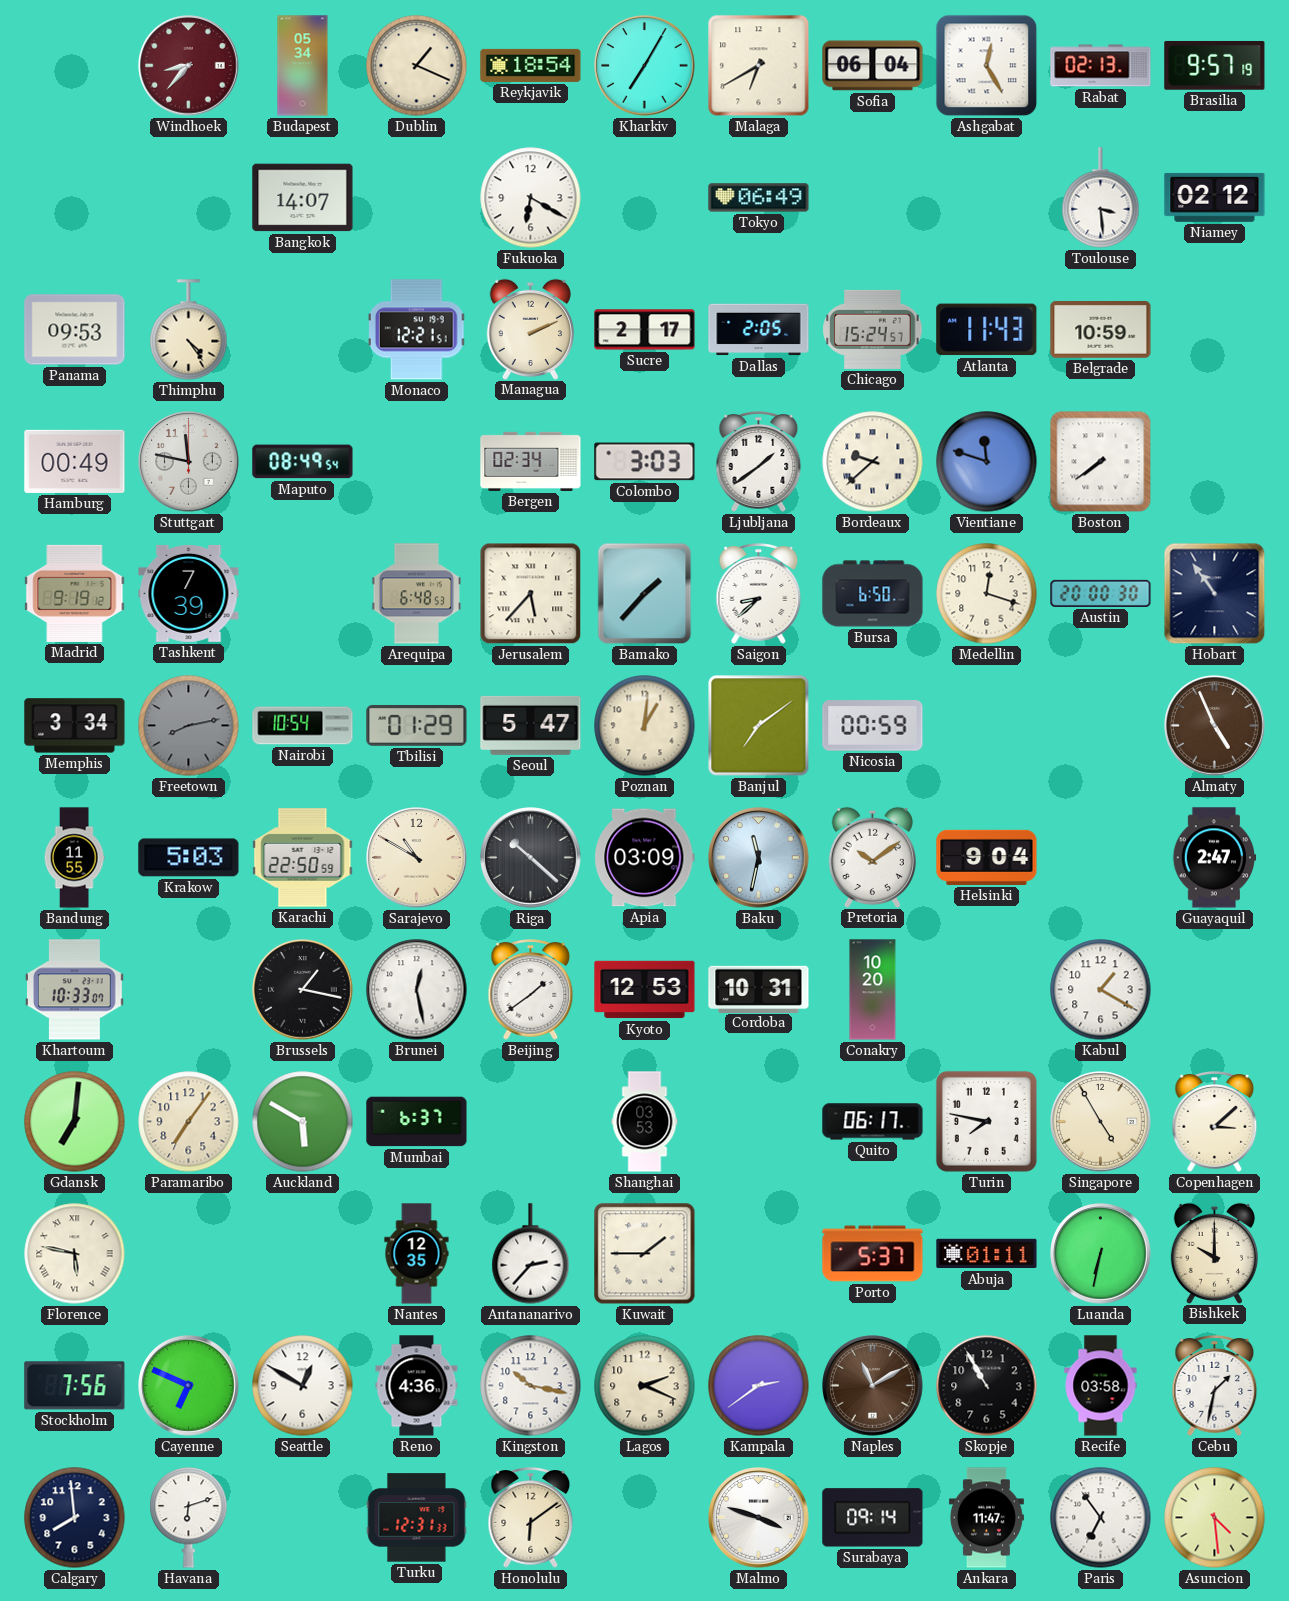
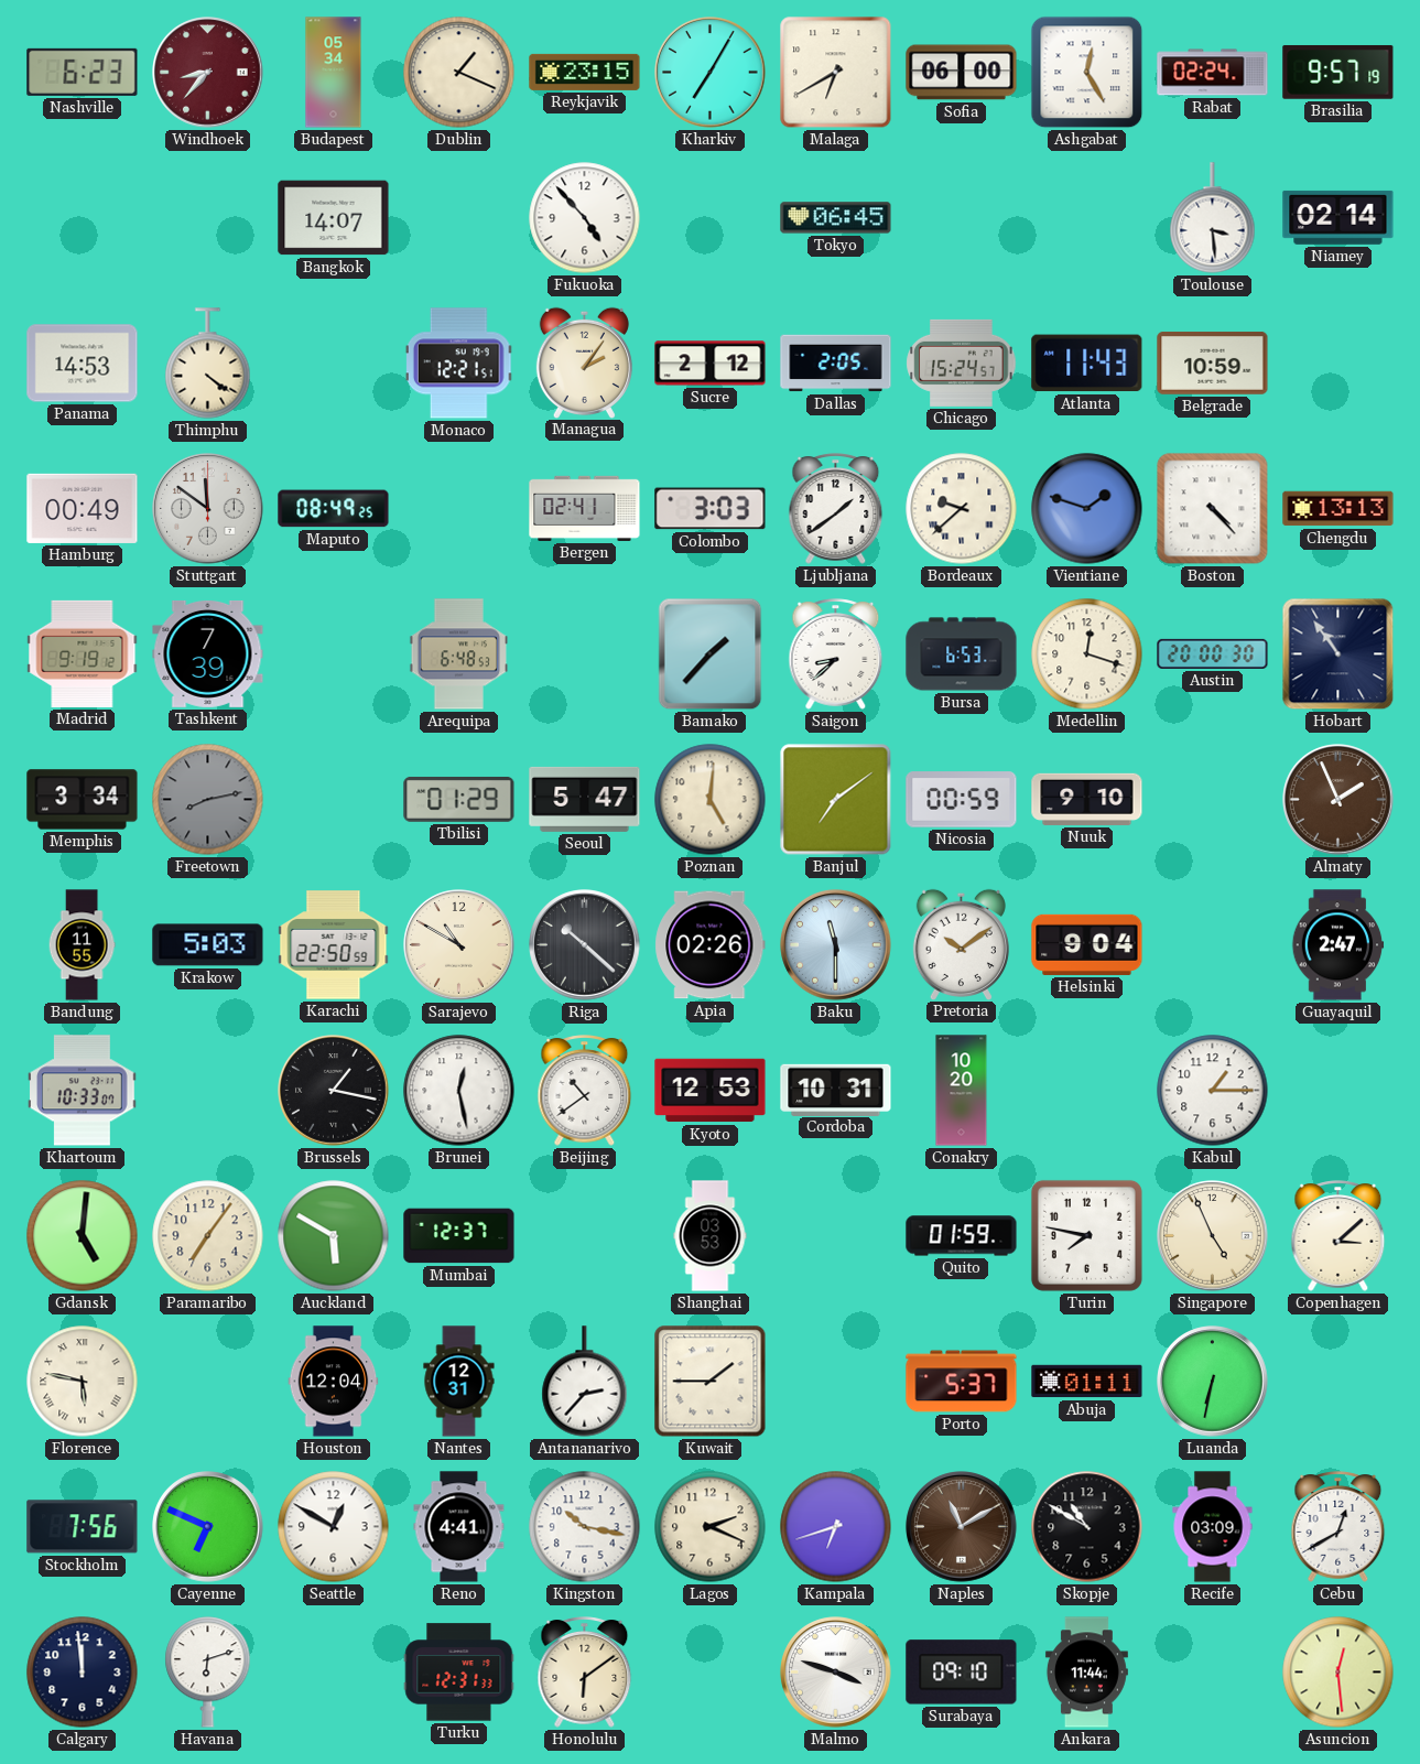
Nashville: none -> 6:23 (83, 72)
Reykjavik: 18:54 -> 23:15 (585, 72)
Sofia: 06:04 -> 06:00 (962, 73)
Rabat: 02:13 -> 02:24 (1213, 73)
Fukuoka: 6:20 -> 4:53 (585, 218)
Tokyo: 06:49 -> 06:45 (836, 218)
Niamey: 02:12 -> 02:14 (1338, 217)
Panama: 09:53 -> 14:53 (83, 364)
Thimphu: 4:24 -> 4:21 (208, 364)
Managua: 2:11 -> 2:06 (584, 362)
Sucre: 2:17 -> 2:12 (711, 364)
Stuttgart: 11:47 -> 11:51 (208, 509)
Maputo: 08:49:54 -> 08:49:25 (334, 509)
Bergen: 02:34 -> 02:41 (585, 508)
Vientiane: 11:48 -> 1:48 (1087, 509)
Boston: 7:39 -> 4:23 (1213, 509)
Chengdu: none -> 13:13 (1338, 509)
Jerusalem: 5:37 -> none (531, 594)
Bursa: 6:50 -> 6:53 (962, 654)
Nairobi: 10:54 -> none (303, 726)
Poznan: 1:01 -> 5:01 (711, 800)
Nuuk: none -> 9:10 (1087, 799)
Almaty: 4:56 -> 1:56 (1338, 800)
Apia: 03:09 -> 02:26 (711, 945)
Baku: 11:32 -> 11:30 (836, 945)
Beijing: 1:39 -> 10:39 (585, 1091)
Kabul: 1:20 -> 1:15 (1213, 1091)
Gdansk: 7:01 -> 5:01 (83, 1236)
Mumbai: 6:37 -> 12:37 (459, 1236)
Quito: 06:17 -> 01:59 (962, 1236)
Singapore: 4:55 -> 4:56 (1213, 1236)
Houston: none -> 12:04 (334, 1382)
Nantes: 12:35 -> 12:31 (459, 1382)
Bishkek: 10:00 -> none (1214, 1253)
Reno: 4:36 -> 4:41 (459, 1527)
Kampala: 2:39 -> 6:42 (836, 1527)
Skopje: 10:55 -> 10:50 (1087, 1527)
Recife: 03:58 -> 03:09 (1213, 1527)
Cebu: 1:32 -> 12:40 (1338, 1527)
Calgary: 7:59 -> 11:59 (83, 1673)
Surabaya: 09:14 -> 09:10 (962, 1673)
Ankara: 11:47 -> 11:44 (1086, 1673)
Paris: 6:54 -> none (1101, 1518)
Asuncion: 4:29 -> 12:29 (1338, 1673)
